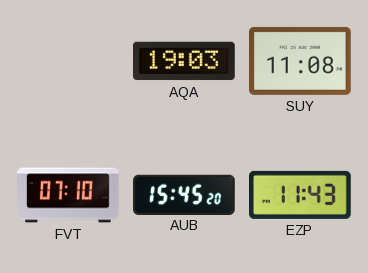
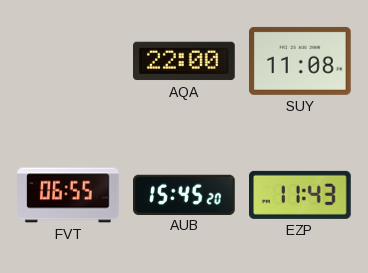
AQA: 19:03 -> 22:00 (185, 61)
FVT: 07:10 -> 06:55 (68, 195)
